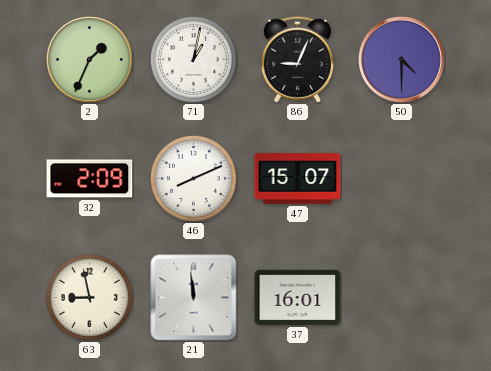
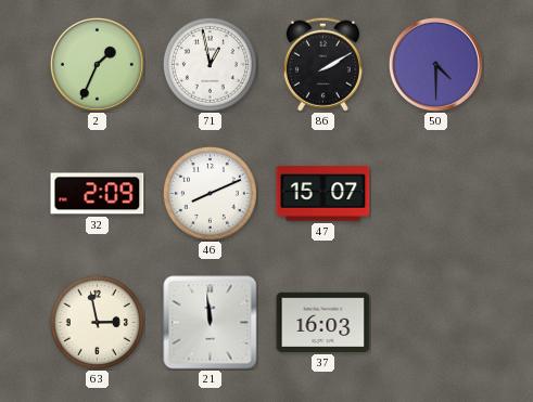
71: 1:02 -> 12:58 (210, 64)
86: 9:04 -> 2:10 (322, 64)
63: 8:58 -> 2:58 (97, 322)
37: 16:01 -> 16:03 (323, 322)
